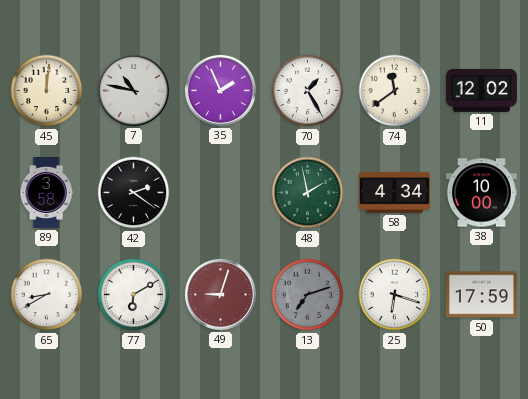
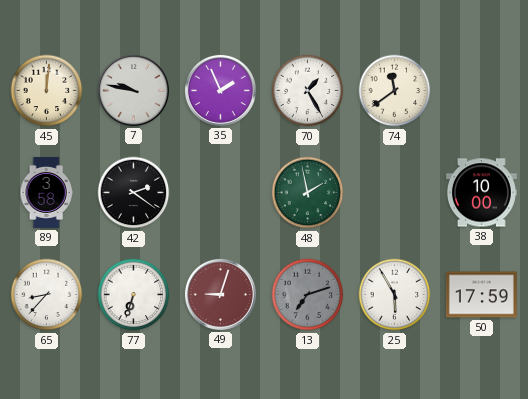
7: 10:47 -> 9:47 (133, 90)
11: 12:02 -> none (481, 90)
58: 4:34 -> none (394, 192)
65: 8:40 -> 8:37 (47, 295)
77: 6:10 -> 6:33 (134, 295)
25: 6:18 -> 5:55 (395, 295)
